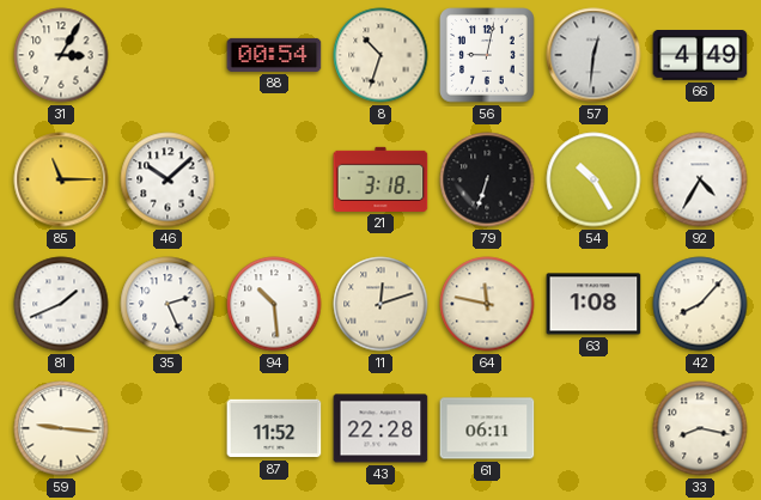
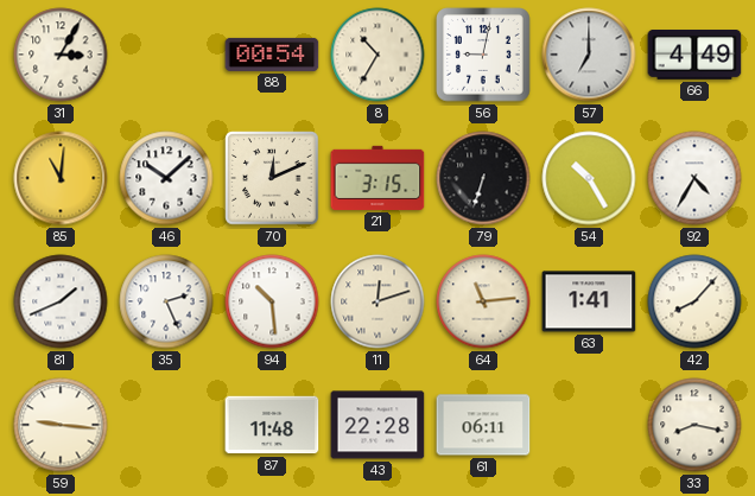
8: 10:33 -> 10:35 (377, 55)
57: 12:31 -> 7:00 (589, 55)
85: 11:15 -> 11:01 (61, 178)
70: none -> 12:11 (272, 178)
21: 3:18 -> 3:15 (377, 178)
64: 11:47 -> 11:14 (483, 301)
63: 1:08 -> 1:41 (589, 301)
87: 11:52 -> 11:48 (272, 425)
